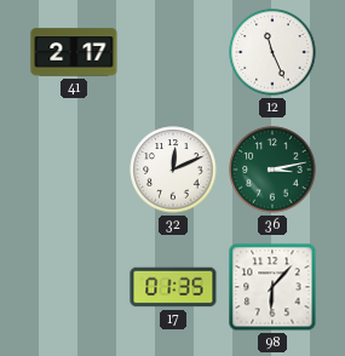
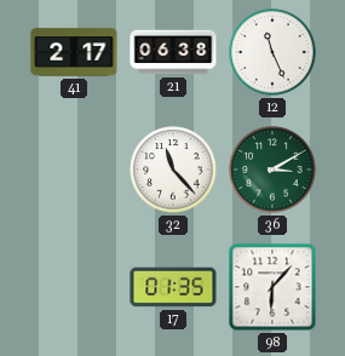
21: none -> 06:38 (173, 52)
32: 12:11 -> 11:23 (173, 170)
36: 3:13 -> 3:10 (272, 170)
